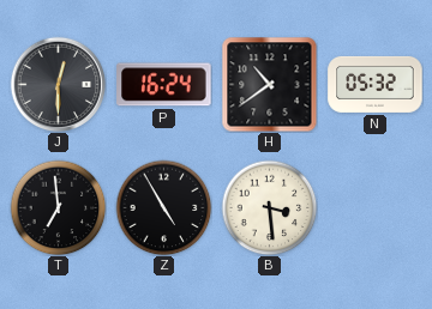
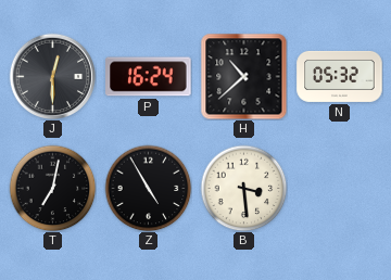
H: 10:39 -> 10:38 (243, 76)
T: 6:59 -> 7:02 (52, 188)
